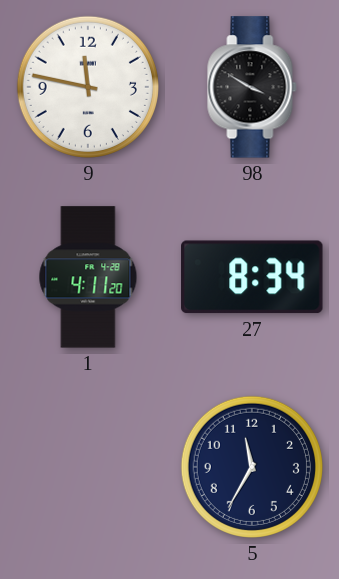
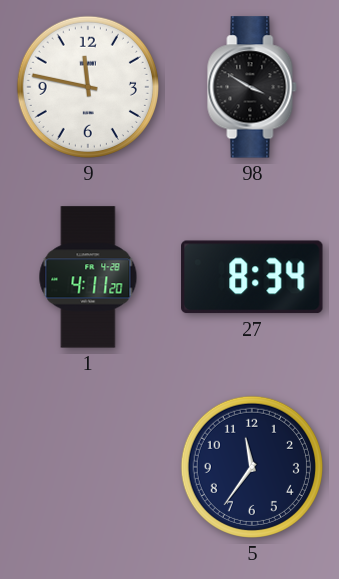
5: 11:35 -> 11:36 (252, 467)
